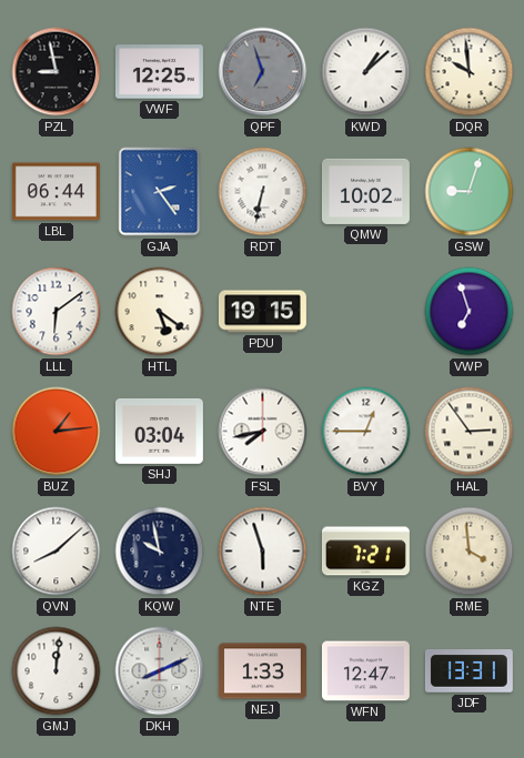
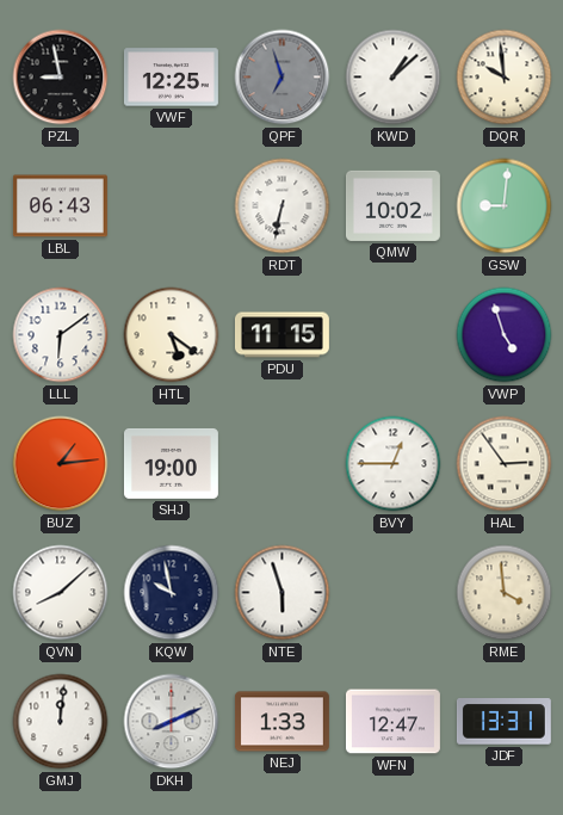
LBL: 06:44 -> 06:43 (60, 206)
GJA: 2:24 -> none (160, 192)
GSW: 9:03 -> 9:01 (505, 206)
PDU: 19:15 -> 11:15 (281, 335)
VWP: 6:57 -> 4:57 (505, 335)
SHJ: 03:04 -> 19:00 (171, 463)
FSL: 7:43 -> none (263, 432)
KGZ: 7:21 -> none (365, 552)
